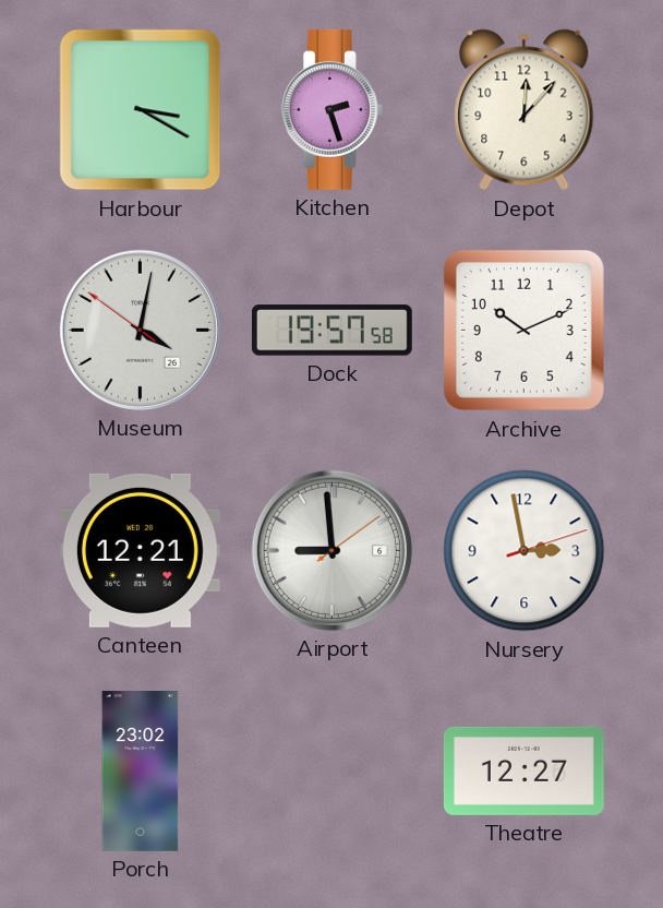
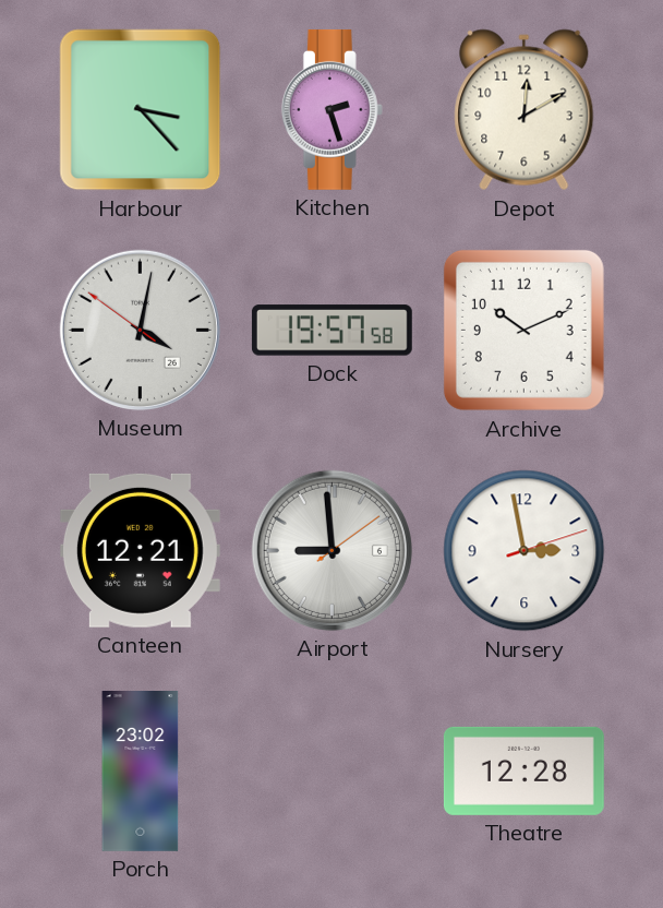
Harbour: 3:20 -> 3:23 (141, 110)
Depot: 12:07 -> 12:10 (525, 110)
Theatre: 12:27 -> 12:28 (523, 770)
